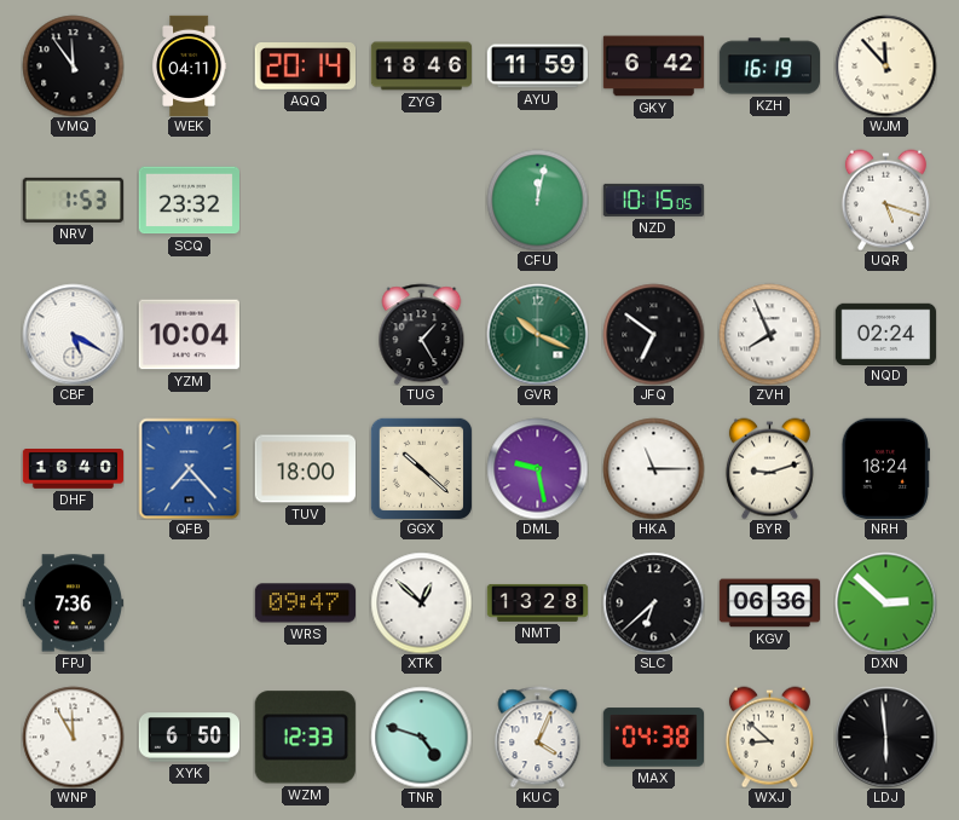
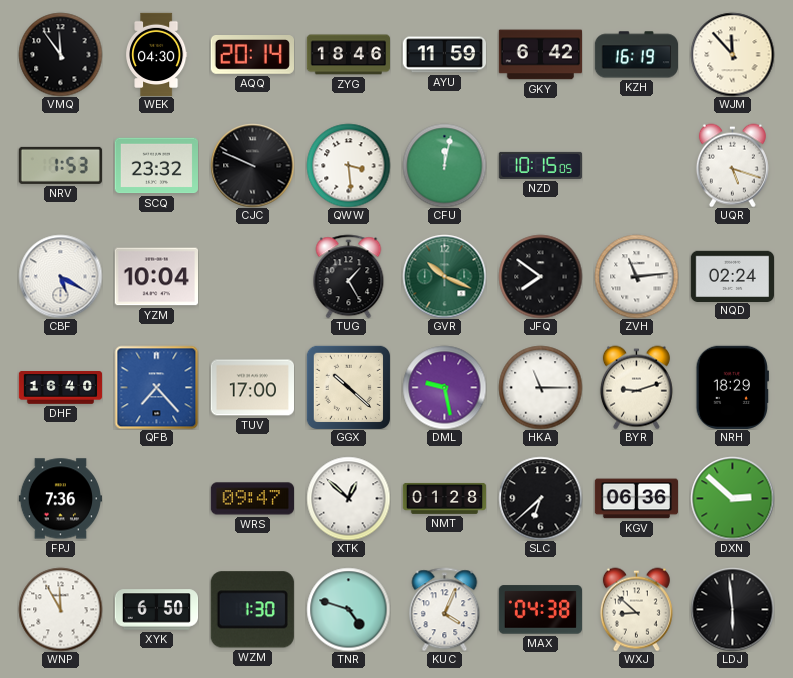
WEK: 04:11 -> 04:30 (157, 54)
CJC: none -> 9:49 (252, 165)
QWW: none -> 3:29 (348, 165)
JFQ: 6:51 -> 7:51 (540, 276)
ZVH: 7:56 -> 11:14 (636, 276)
TUV: 18:00 -> 17:00 (252, 388)
NRH: 18:24 -> 18:29 (732, 387)
NMT: 13:28 -> 01:28 (444, 499)
WZM: 12:33 -> 1:30 (252, 610)
